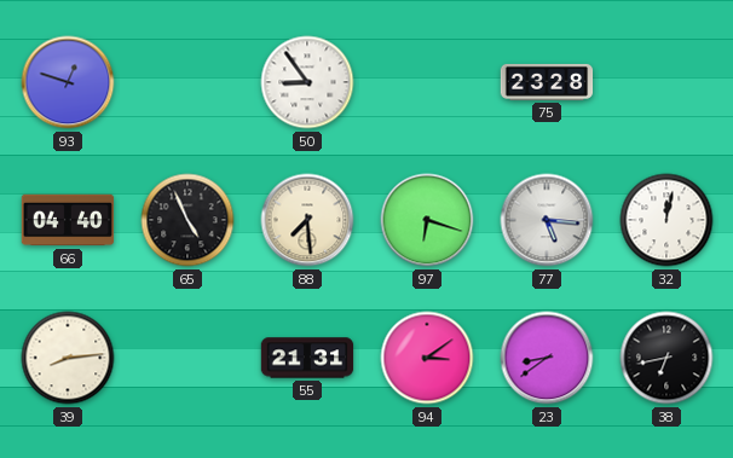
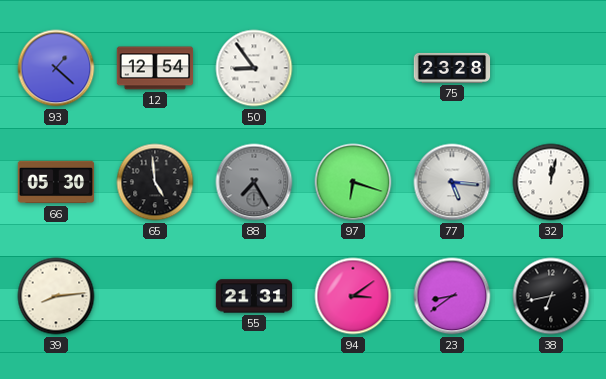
93: 12:48 -> 1:22 (56, 68)
12: none -> 12:54 (155, 68)
66: 04:40 -> 05:30 (56, 182)
65: 4:56 -> 4:59 (155, 182)
88: 7:29 -> 7:25 (254, 182)
88 dial: cream -> grey (254, 182)
